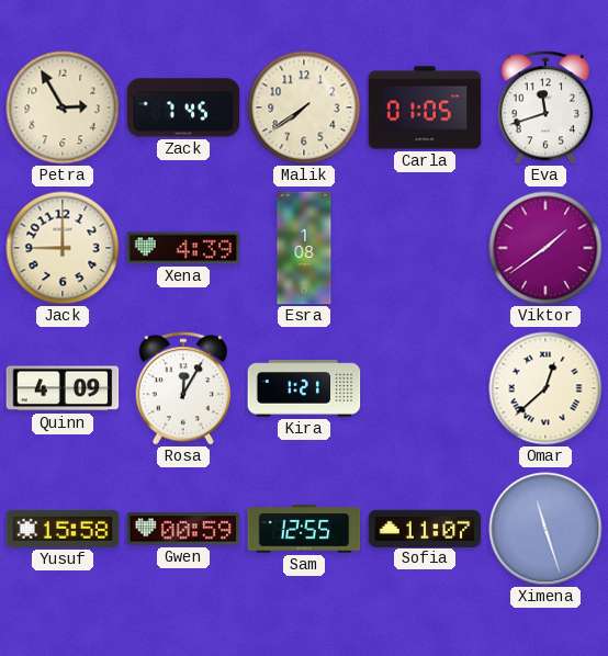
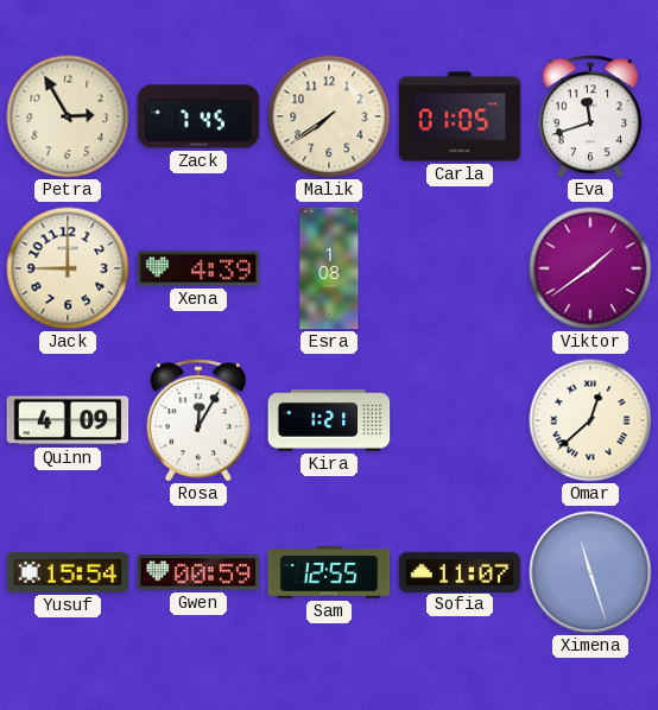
Yusuf: 15:58 -> 15:54 (68, 572)
